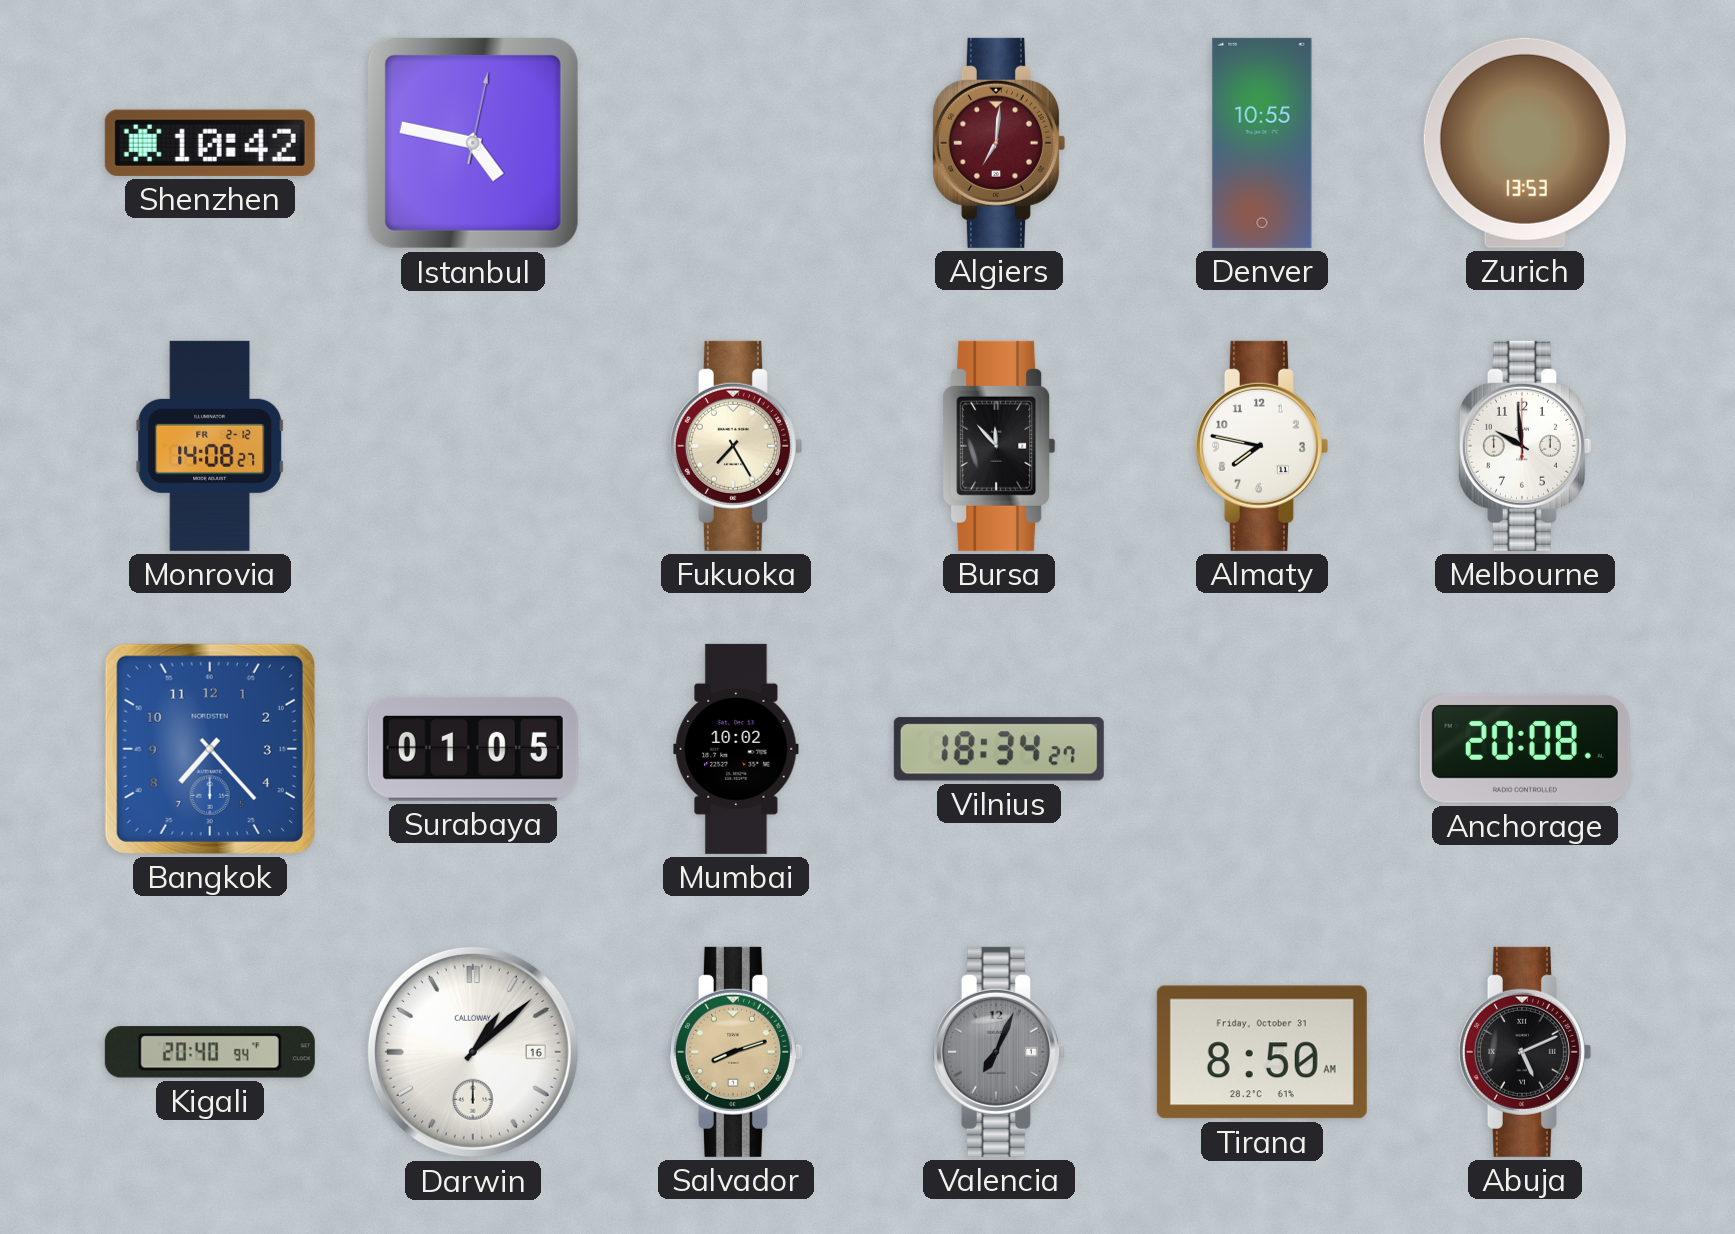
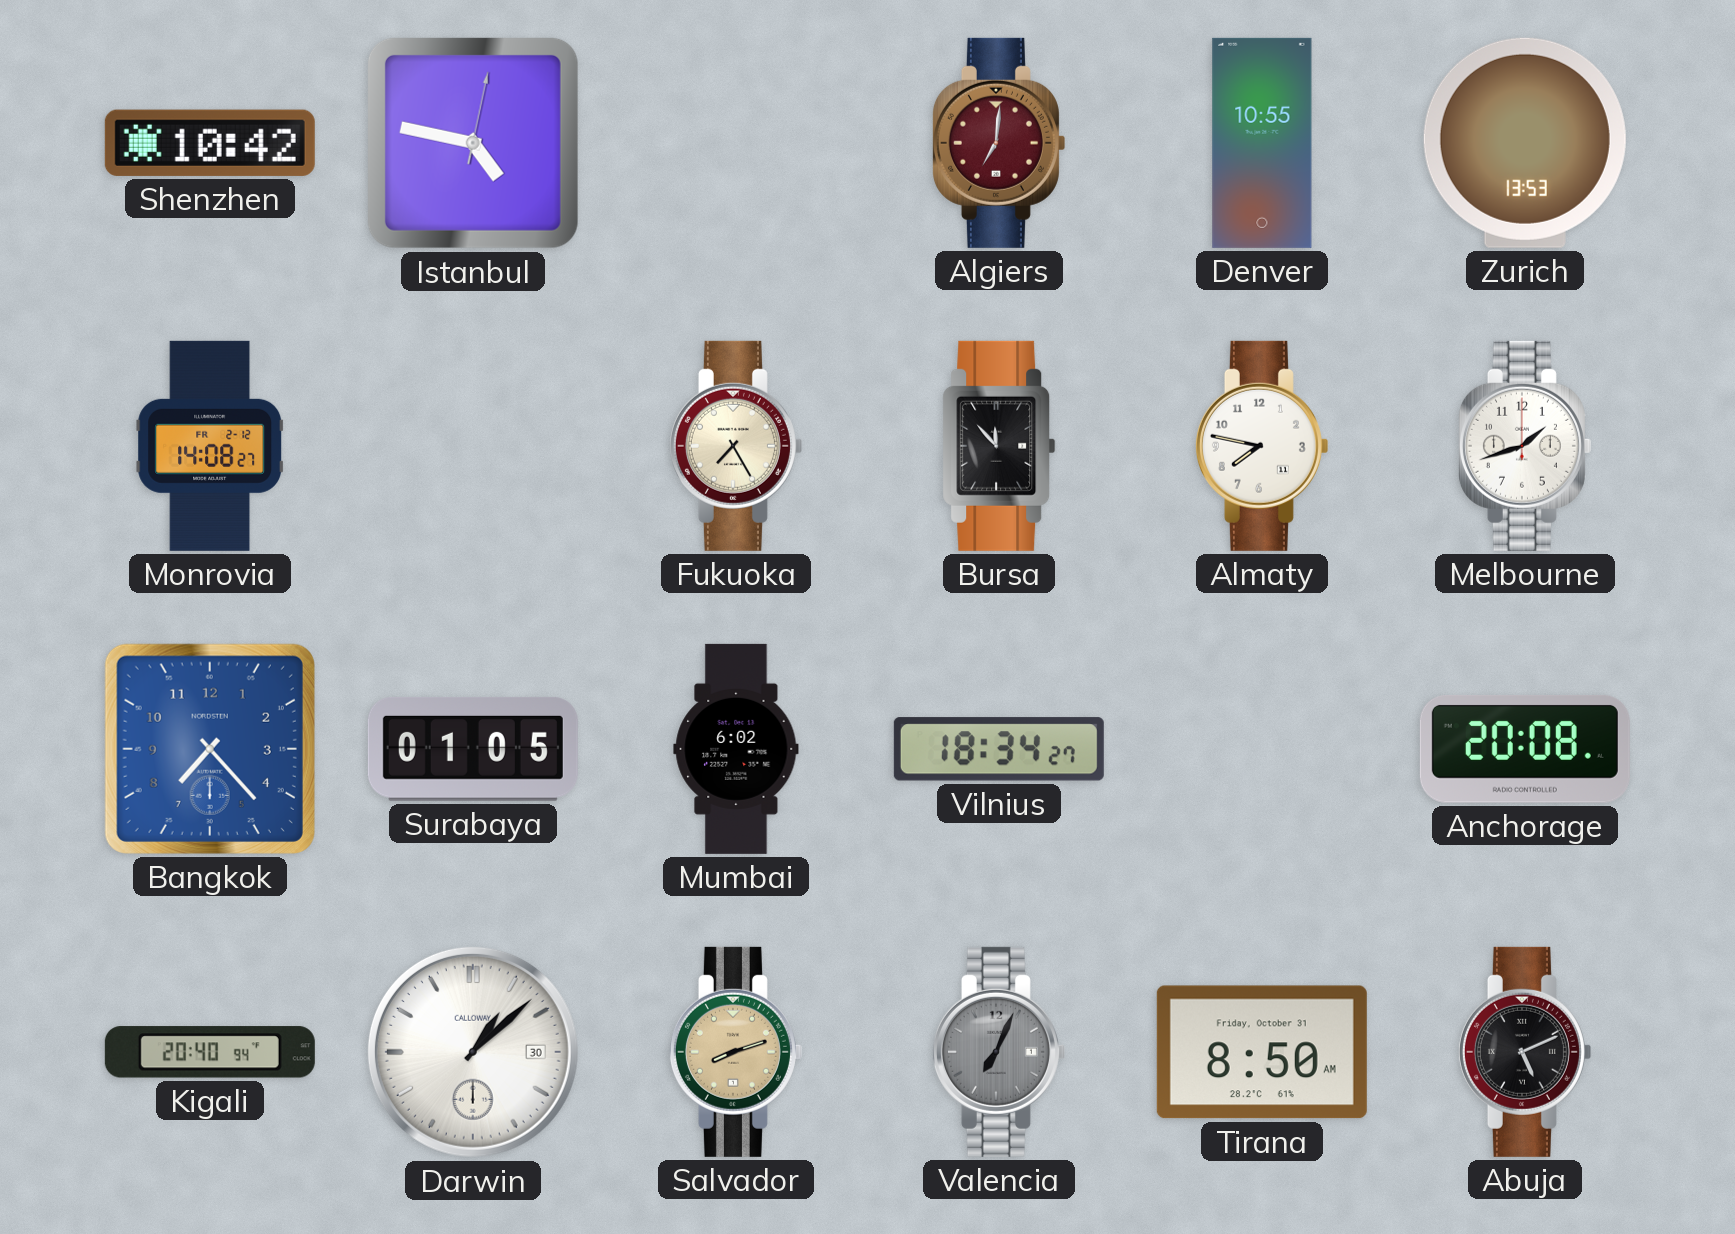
Melbourne: 9:59 -> 1:42 (1524, 446)
Mumbai: 10:02 -> 6:02 (736, 749)
Darwin date: 16 -> 30 (473, 1052)
